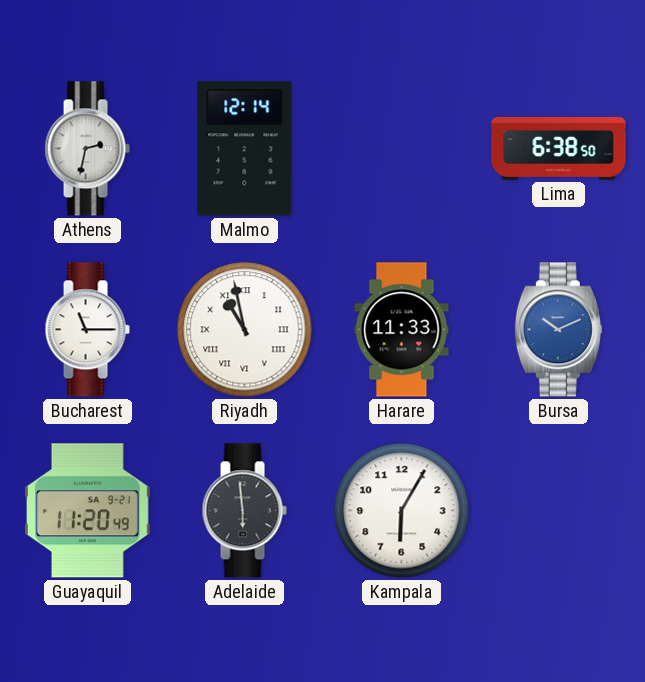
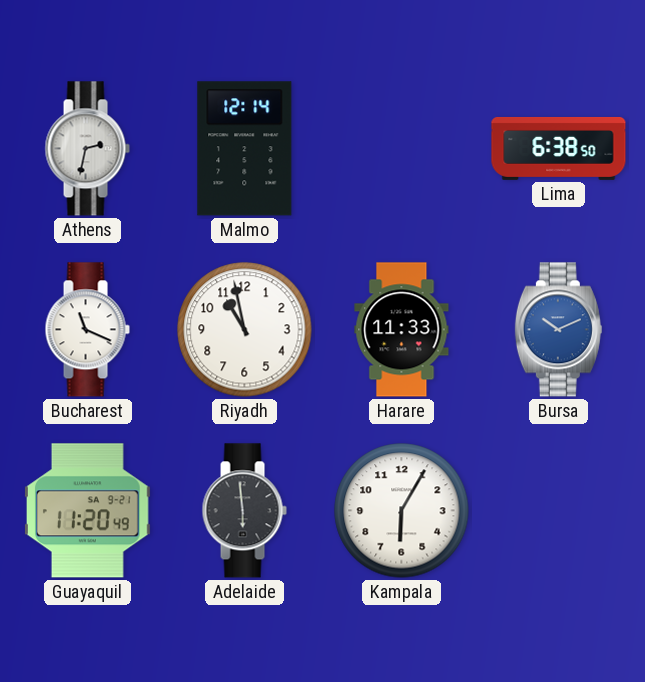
Bucharest: 11:15 -> 11:19 (87, 330)
Riyadh numerals: Roman -> Arabic (245, 330)
